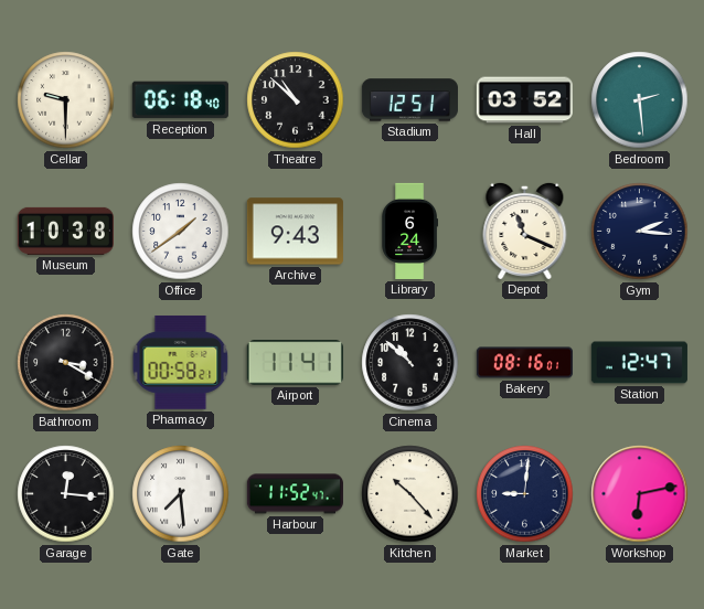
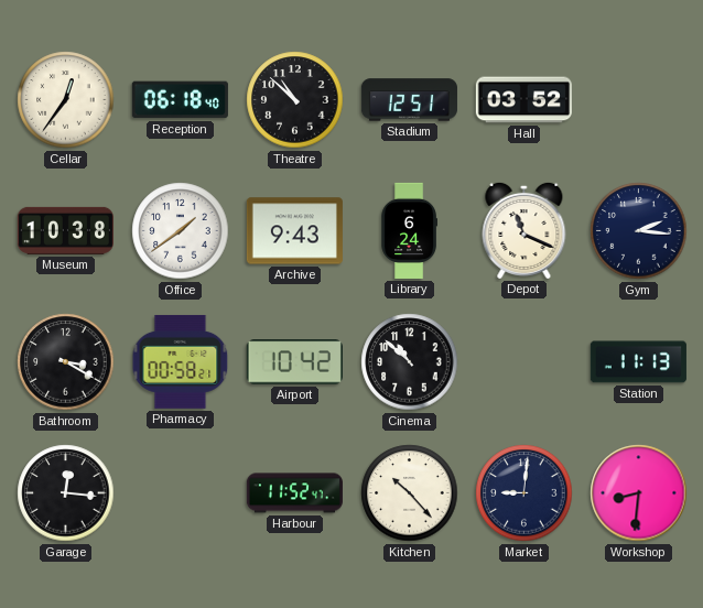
Cellar: 9:30 -> 12:36 (66, 100)
Bedroom: 2:29 -> none (640, 100)
Airport: 11:41 -> 10:42 (294, 362)
Bakery: 08:16 -> none (524, 363)
Station: 12:47 -> 11:13 (638, 362)
Gate: 7:29 -> none (181, 494)
Workshop: 6:13 -> 8:31 (639, 493)
